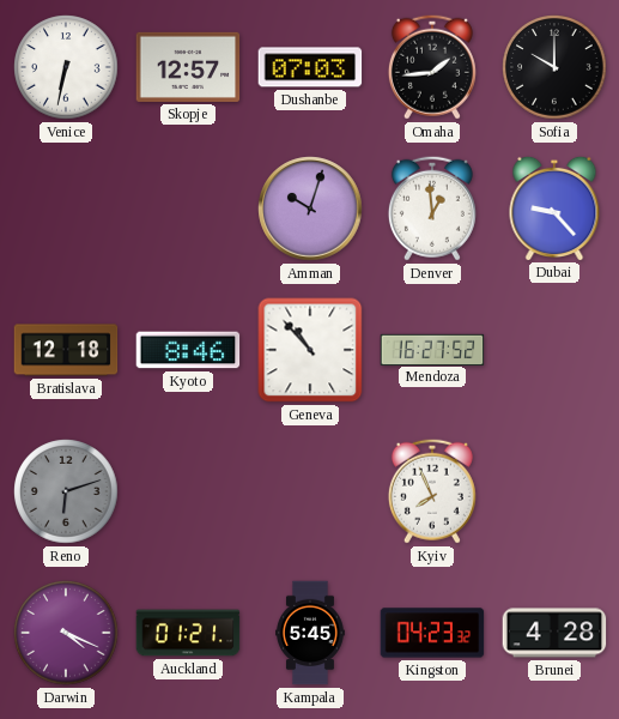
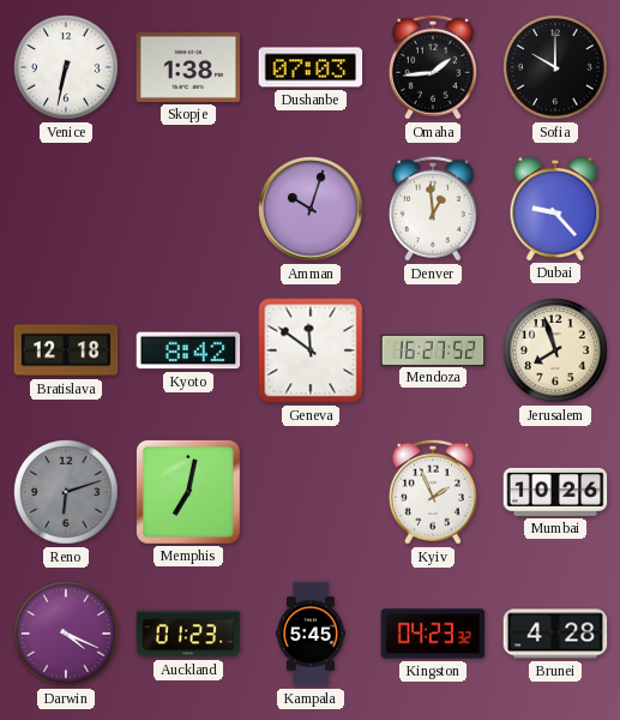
Skopje: 12:57 -> 1:38 (188, 67)
Kyoto: 8:46 -> 8:42 (188, 350)
Geneva: 10:53 -> 11:51 (311, 350)
Jerusalem: none -> 7:57 (555, 350)
Memphis: none -> 7:02 (188, 492)
Kyiv: 7:56 -> 1:56 (433, 492)
Mumbai: none -> 10:26 (555, 492)
Auckland: 01:21 -> 01:23 (188, 634)
